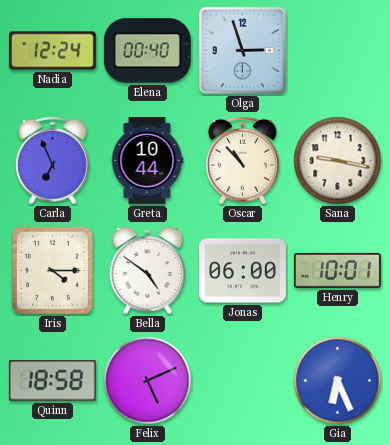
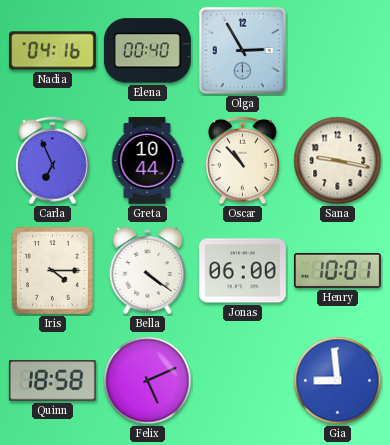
Nadia: 12:24 -> 04:16 (53, 51)
Olga: 2:57 -> 2:55 (242, 50)
Bella: 4:51 -> 4:21 (148, 270)
Gia: 6:26 -> 8:59 (338, 381)
